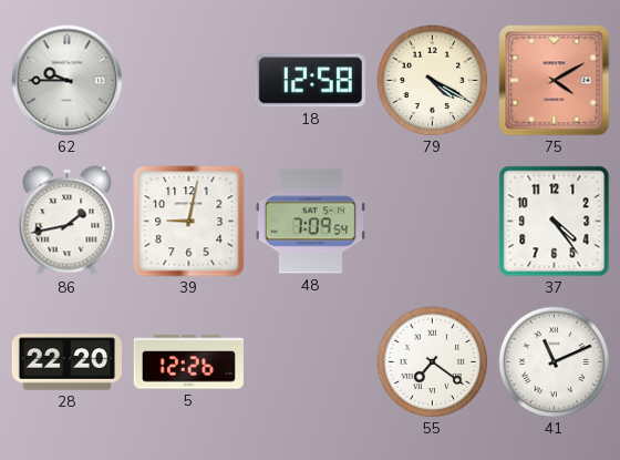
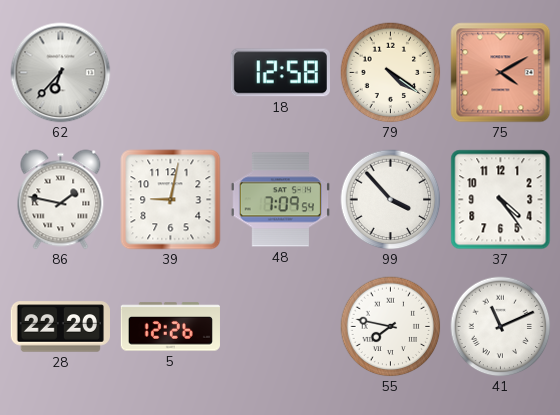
62: 9:45 -> 6:37 (61, 73)
79: 4:20 -> 4:21 (391, 73)
86: 1:43 -> 1:47 (61, 200)
99: none -> 3:53 (391, 200)
55: 7:21 -> 7:47 (391, 327)
